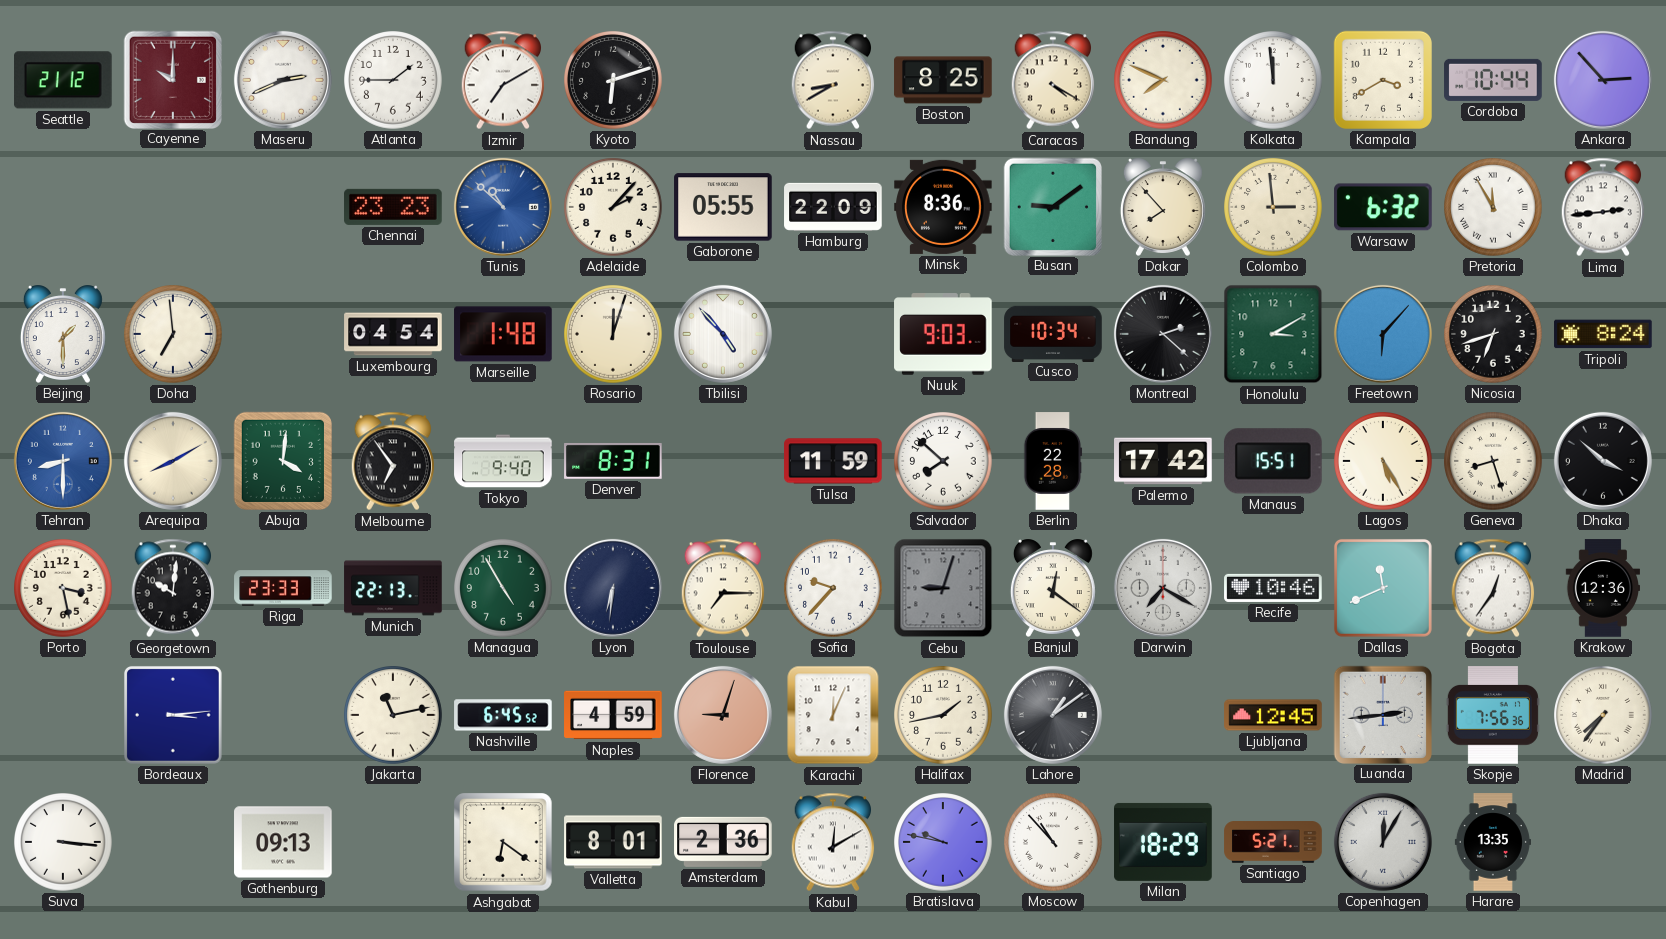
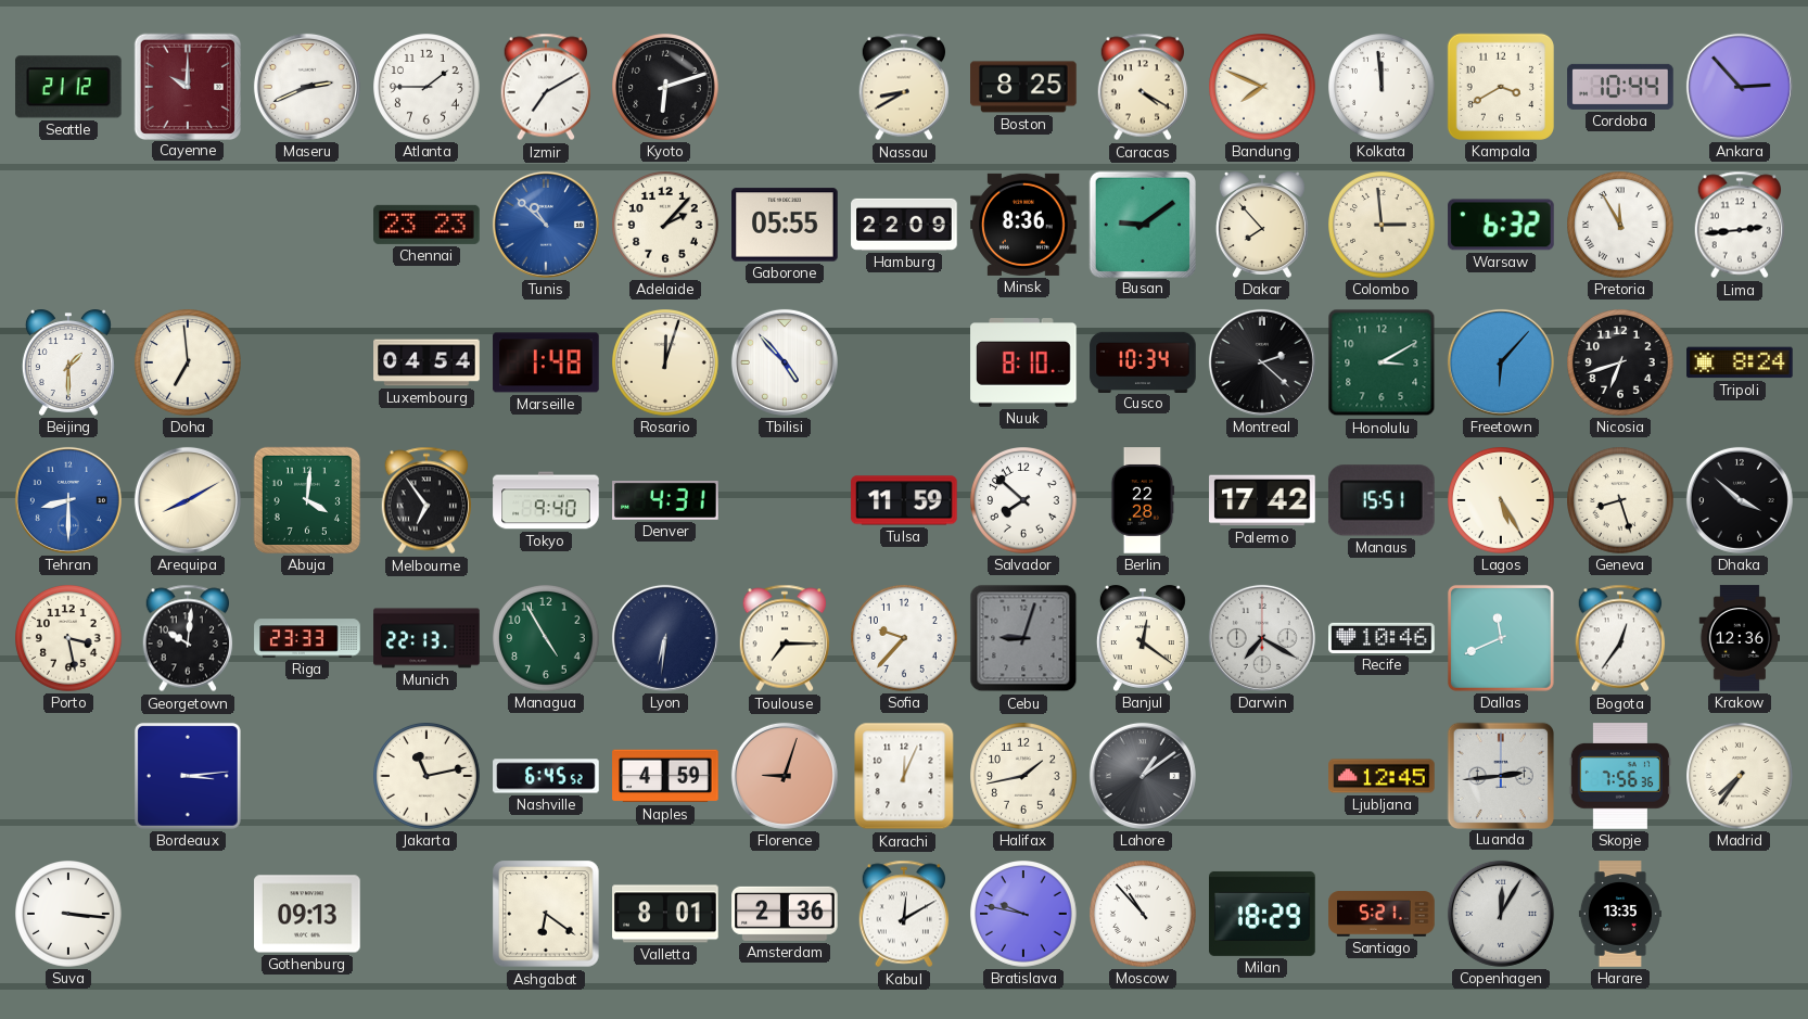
Nuuk: 9:03 -> 8:10 (1023, 362)
Denver: 8:31 -> 4:31 (665, 500)
